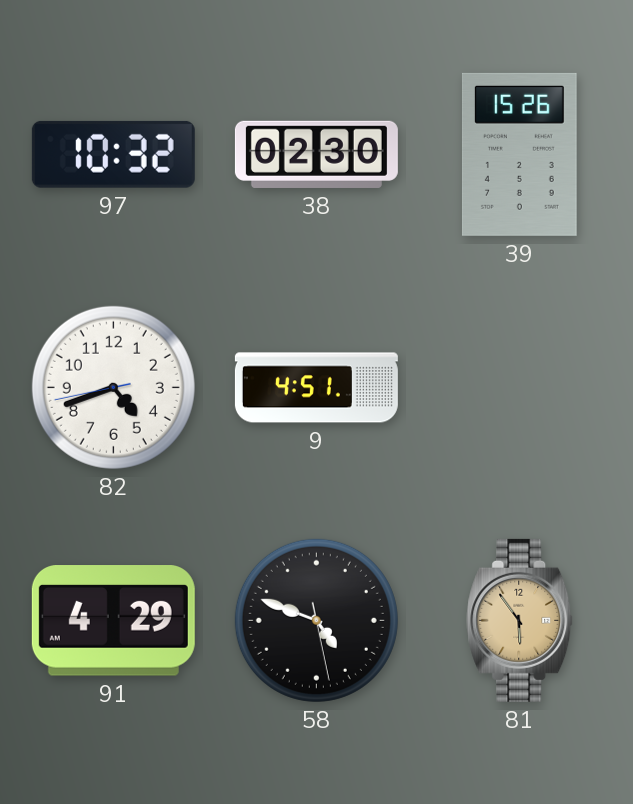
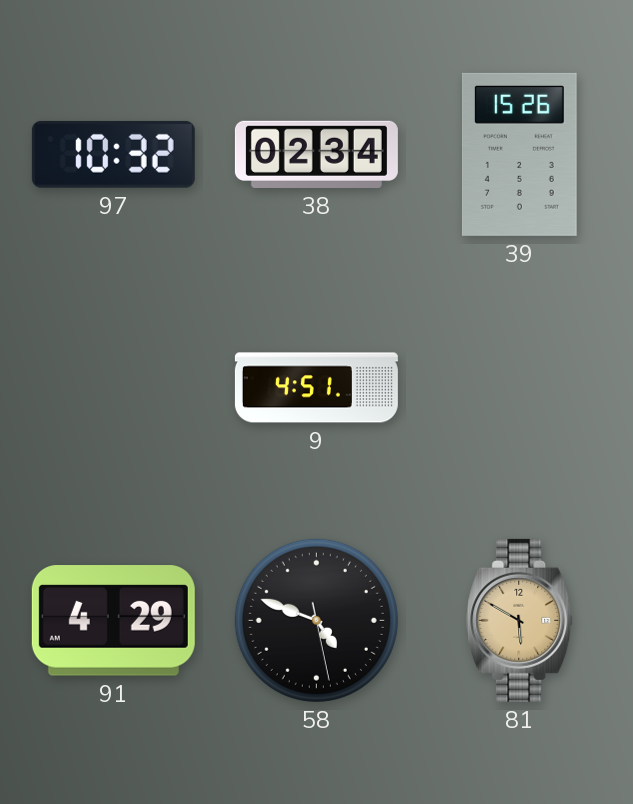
38: 02:30 -> 02:34 (316, 154)
82: 4:41 -> none (113, 387)
81: 5:54 -> 5:50 (520, 620)
